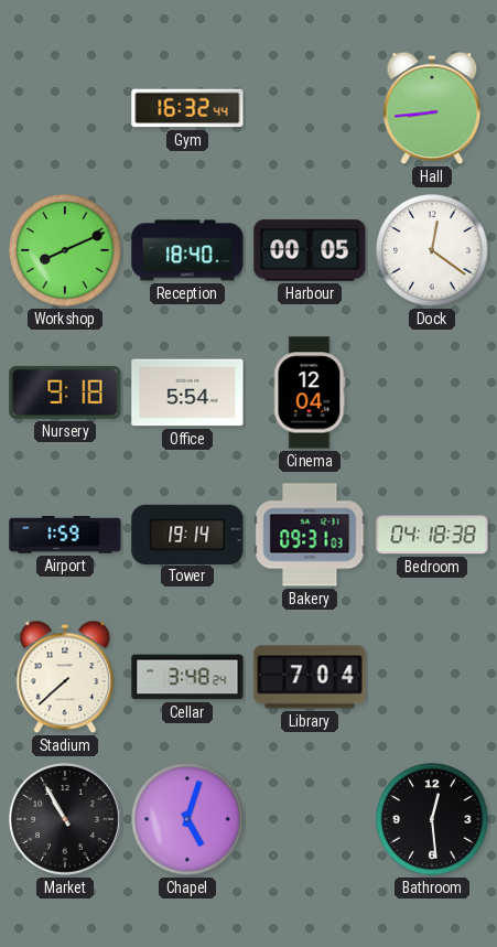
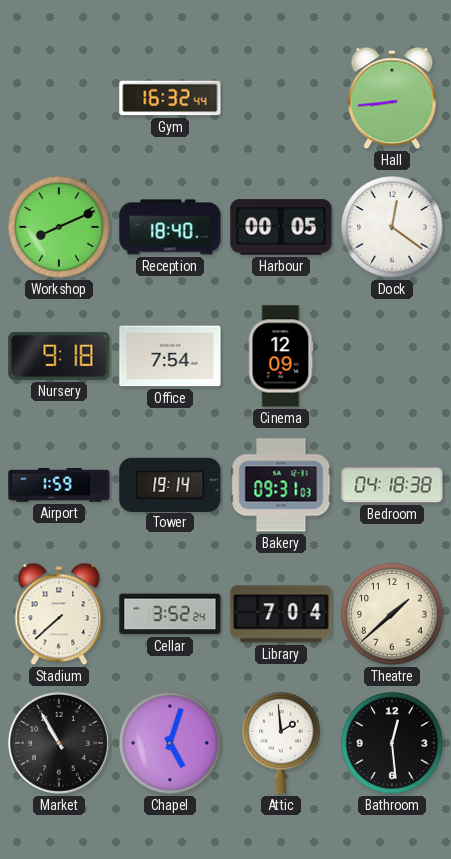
Office: 5:54 -> 7:54 (170, 356)
Cinema: 12:04 -> 12:09 (281, 356)
Cellar: 3:48 -> 3:52 (170, 614)
Theatre: none -> 1:38 (392, 614)
Attic: none -> 1:59 (281, 743)
